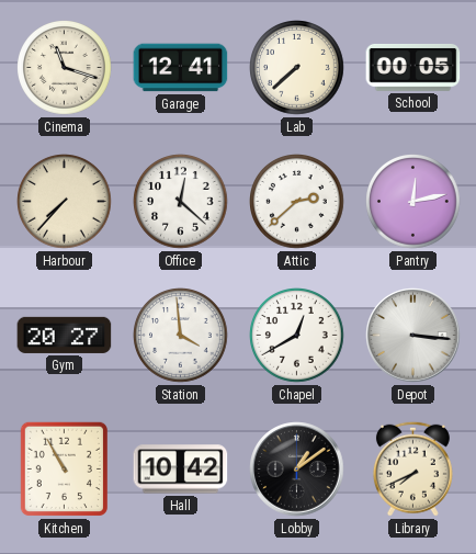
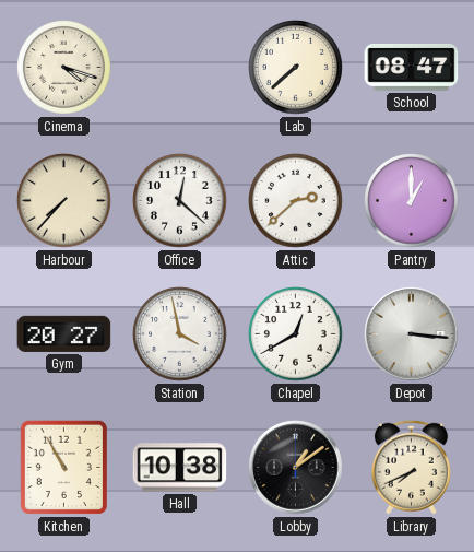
Cinema: 11:18 -> 4:18 (64, 68)
Garage: 12:41 -> none (181, 68)
School: 00:05 -> 08:47 (412, 67)
Pantry: 12:13 -> 1:00 (412, 201)
Station: 3:59 -> 3:58 (180, 334)
Hall: 10:42 -> 10:38 (180, 468)
